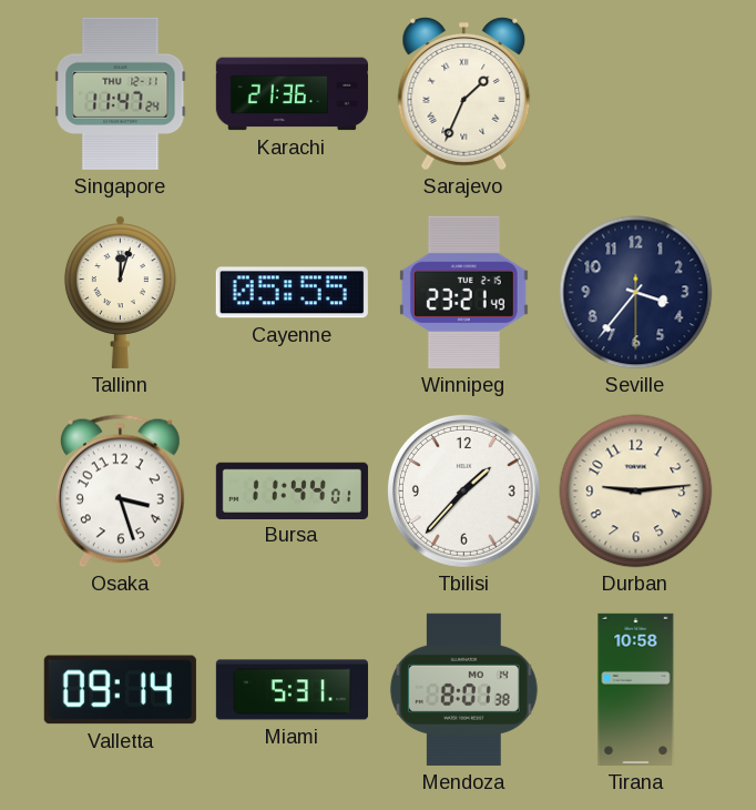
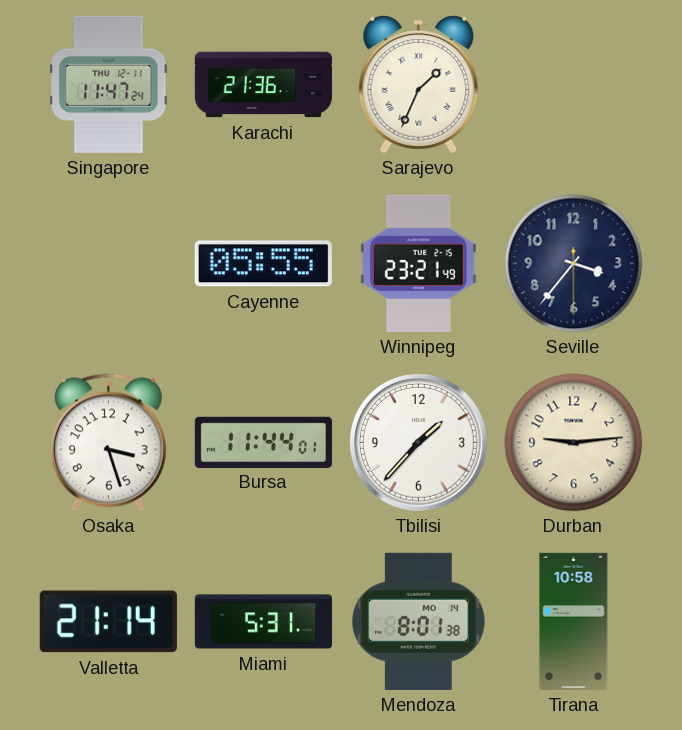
Tallinn: 12:03 -> none (120, 292)
Valletta: 09:14 -> 21:14 (108, 622)
